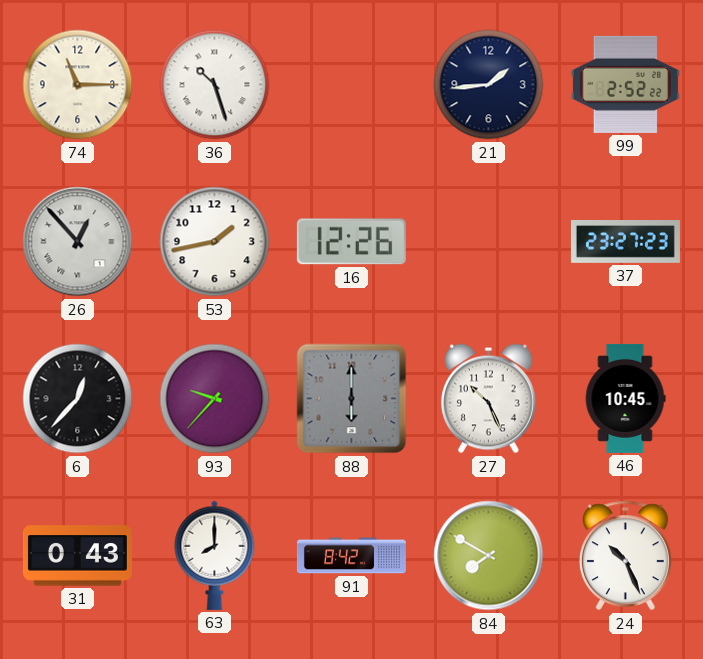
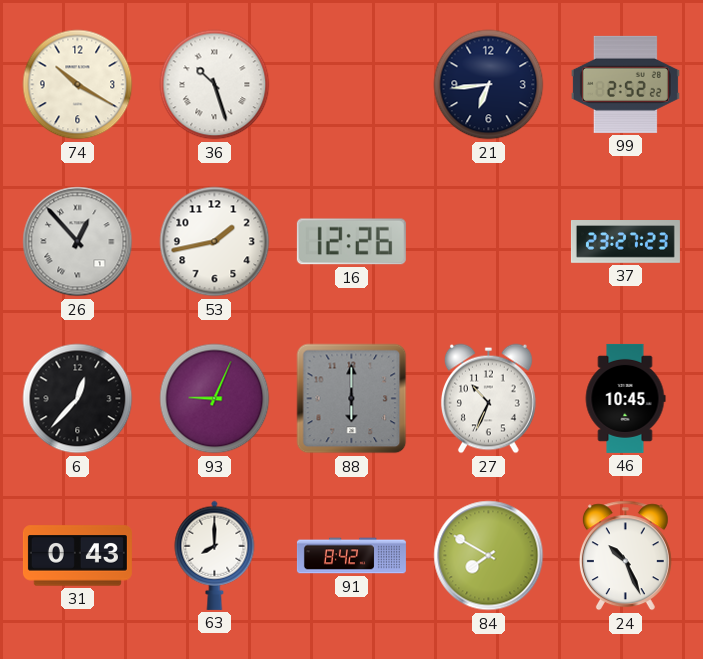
74: 11:15 -> 10:20 (78, 85)
21: 1:44 -> 6:44 (489, 85)
93: 9:37 -> 9:04 (215, 399)
27: 10:26 -> 10:34 (488, 399)
